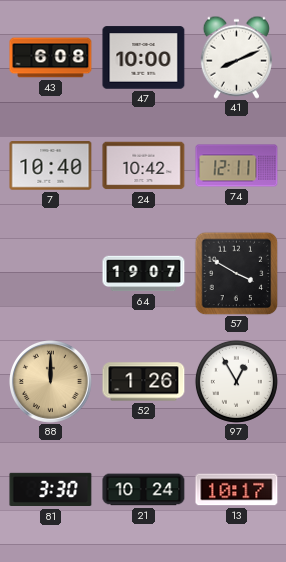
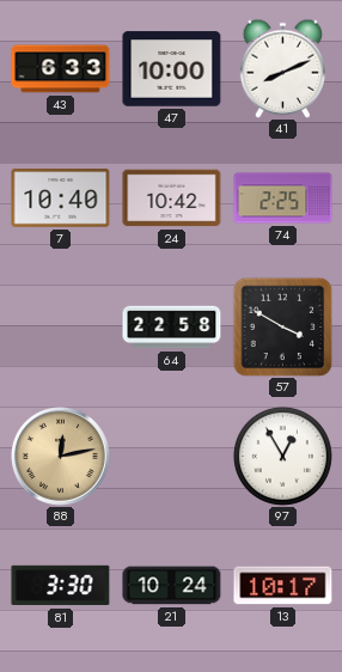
43: 6:08 -> 6:33 (61, 69)
74: 12:11 -> 2:25 (283, 198)
64: 19:07 -> 22:58 (172, 328)
88: 12:00 -> 12:13 (61, 457)
52: 1:26 -> none (144, 382)
